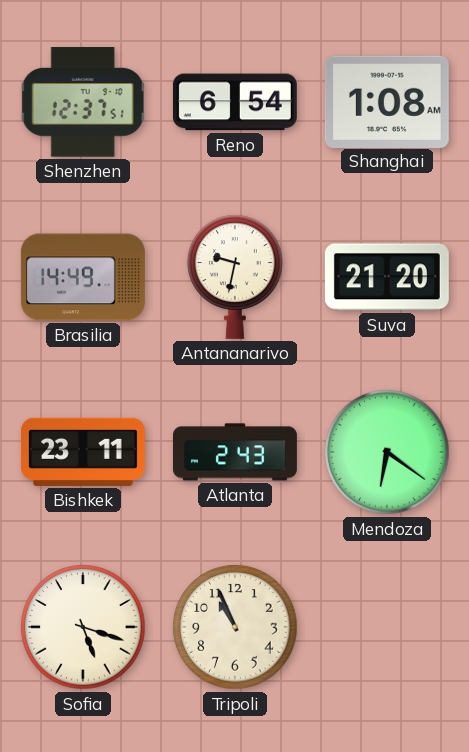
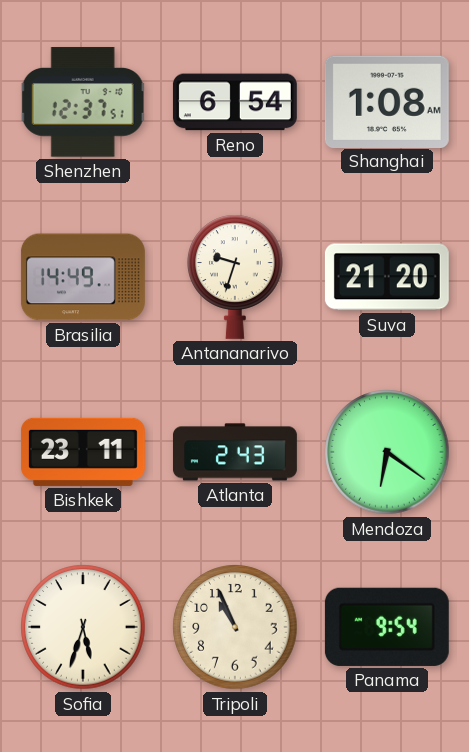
Antananarivo: 9:32 -> 9:33 (235, 277)
Sofia: 5:18 -> 5:33 (83, 627)
Panama: none -> 9:54 (387, 627)
